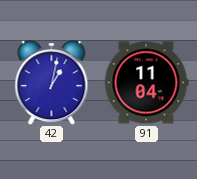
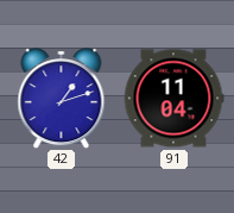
42: 1:02 -> 1:12 (62, 99)
